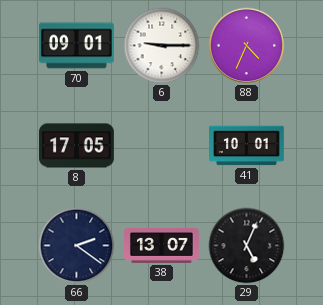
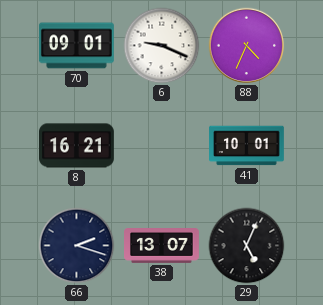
6: 9:15 -> 9:19 (162, 46)
8: 17:05 -> 16:21 (77, 146)
66: 2:21 -> 2:18 (77, 246)
